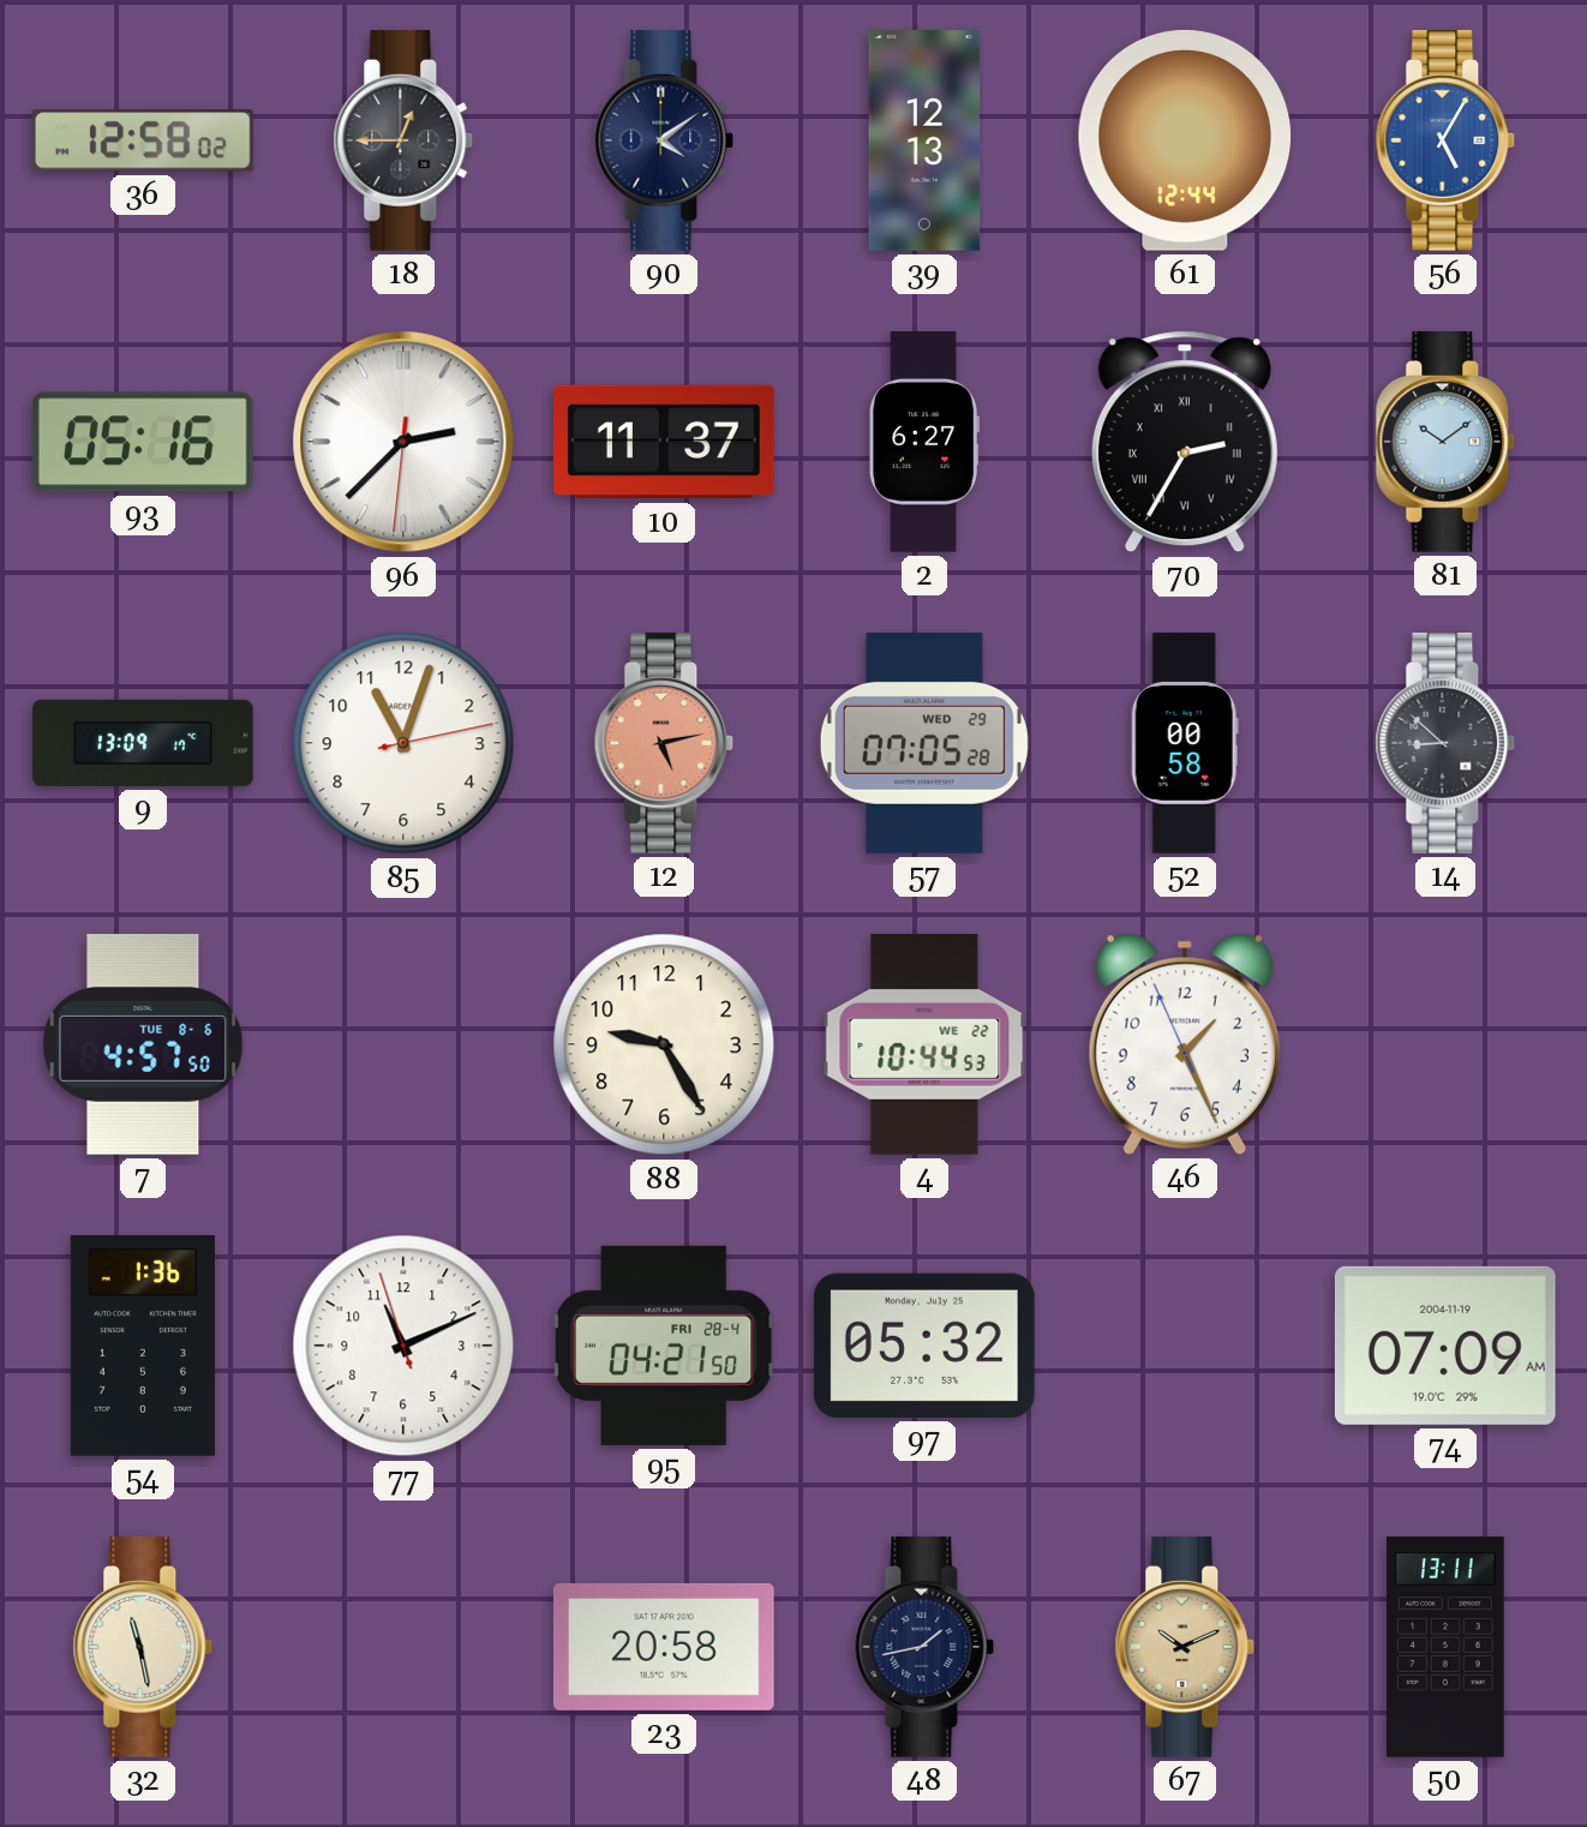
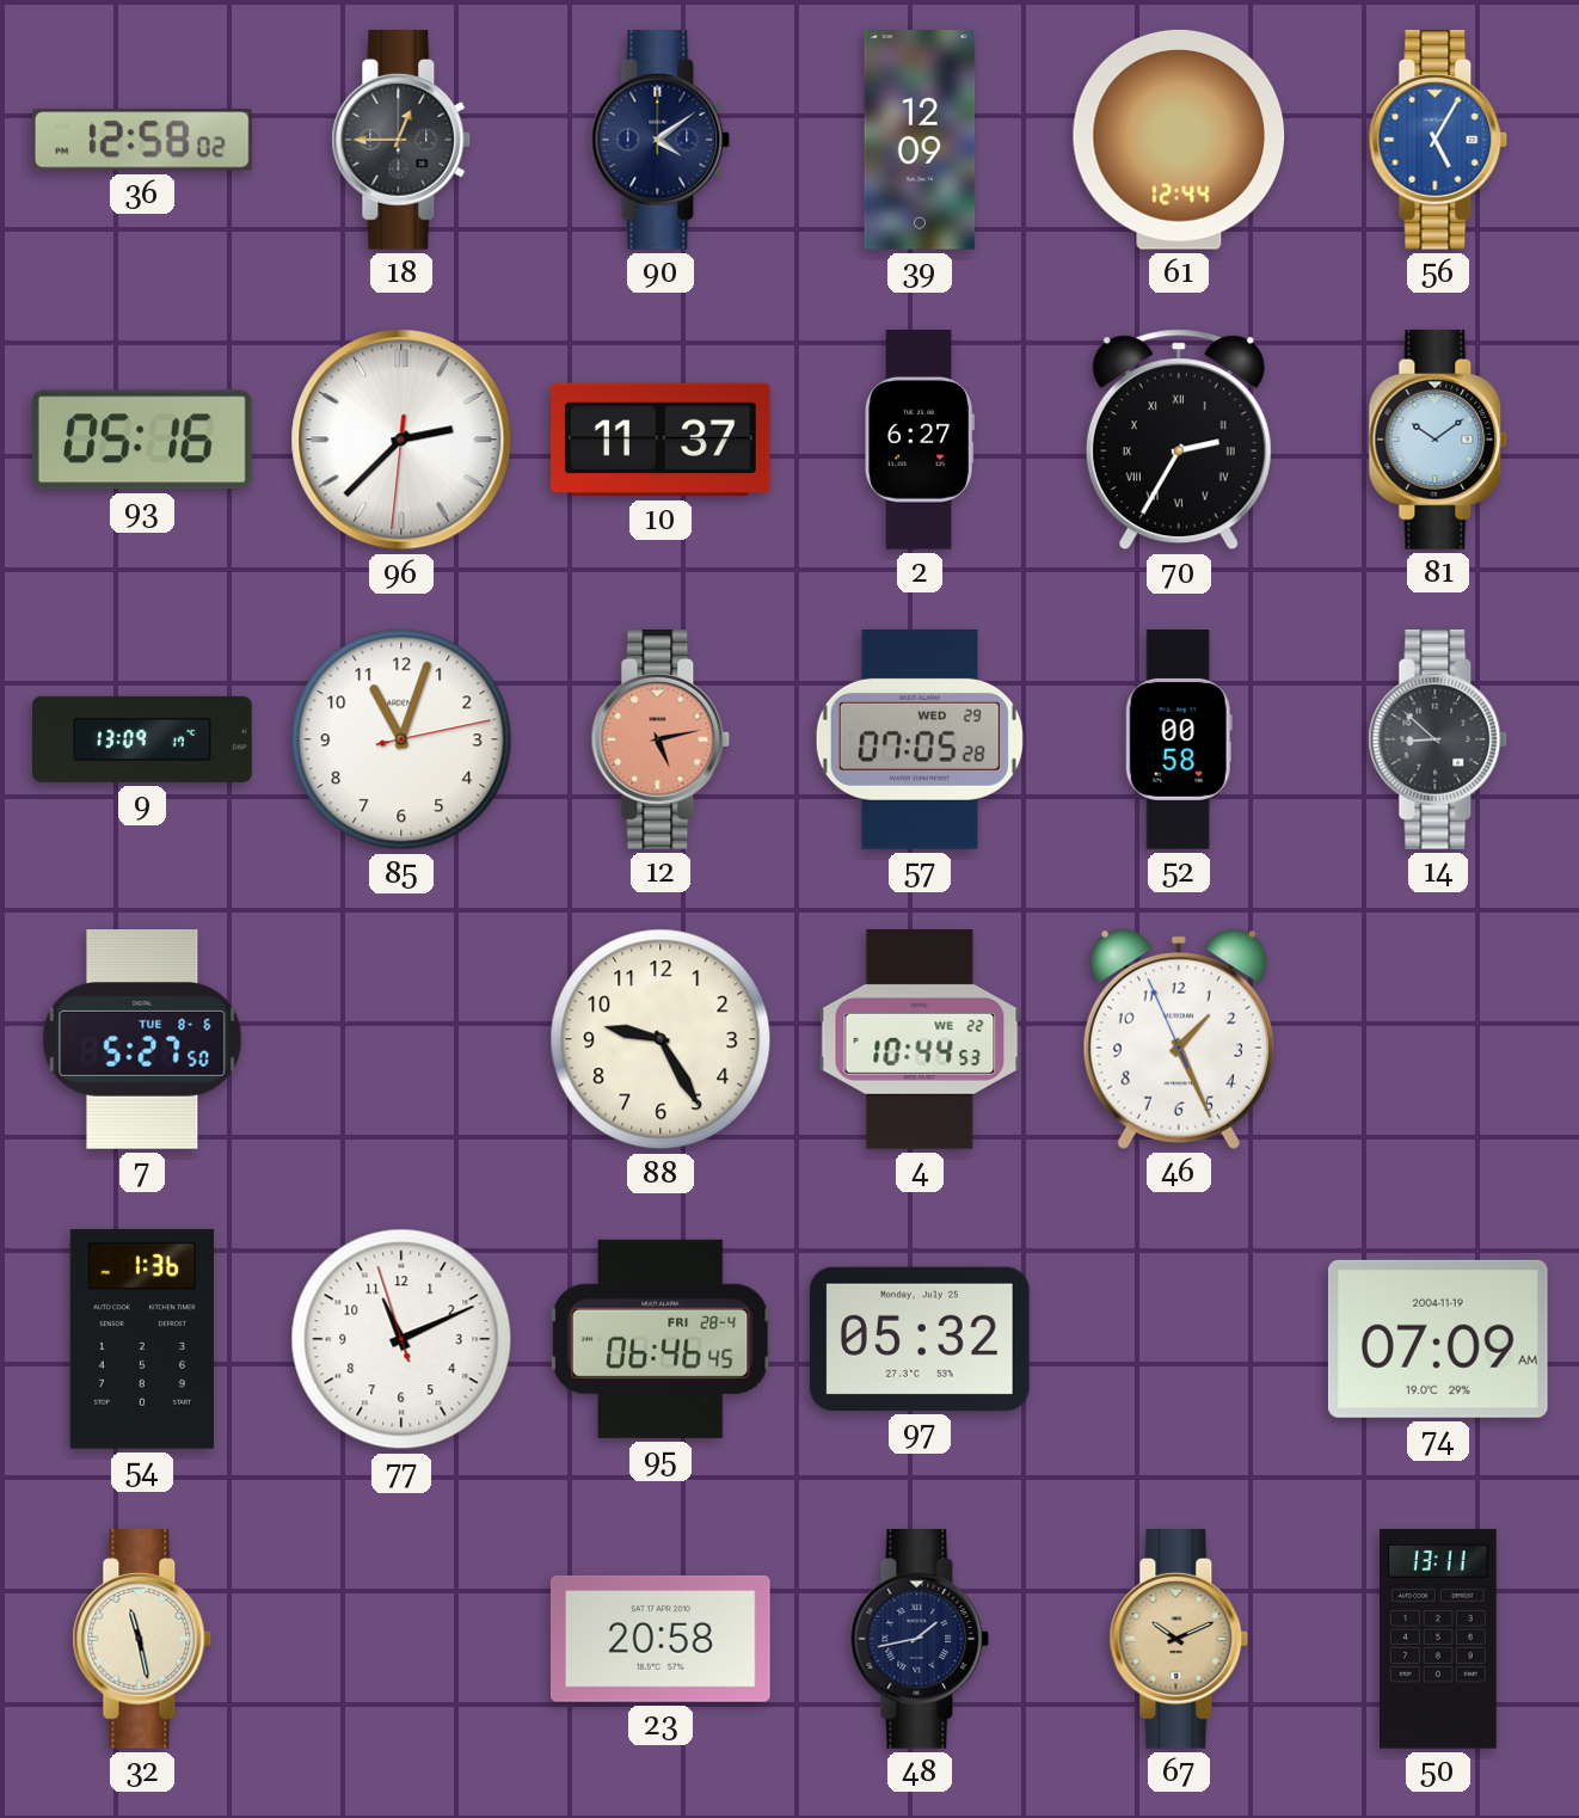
39: 12:13 -> 12:09 (920, 141)
7: 4:57 -> 5:27 (142, 1040)
95: 04:21 -> 06:46 (661, 1339)
